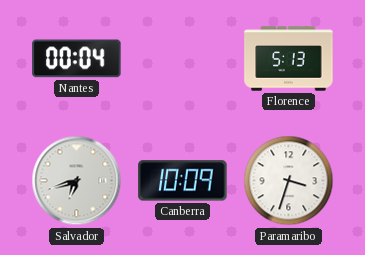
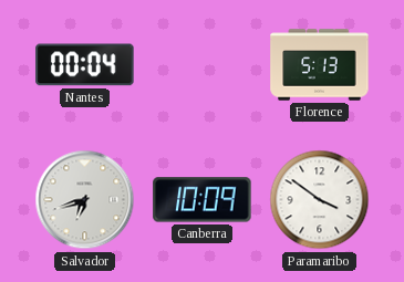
Paramaribo: 3:33 -> 3:51 (320, 200)
